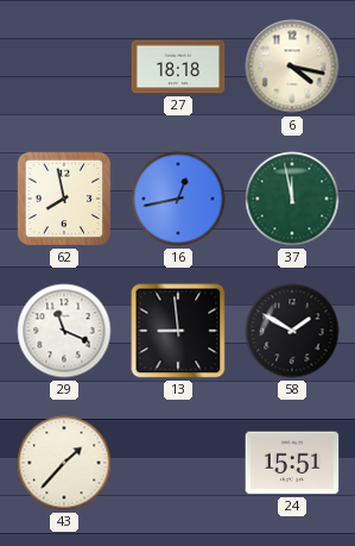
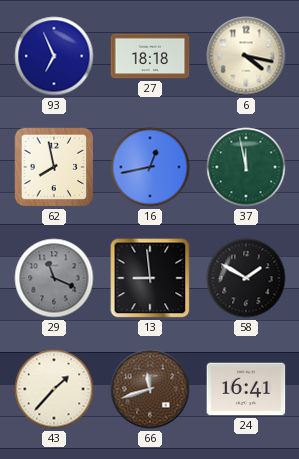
93: none -> 6:56 (54, 56)
29 dial: white -> grey (54, 278)
66: none -> 11:42 (150, 389)
24: 15:51 -> 16:41 (246, 389)
